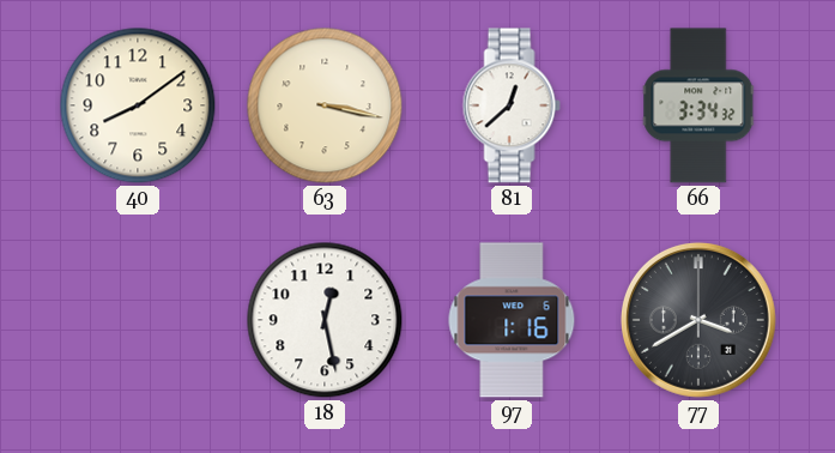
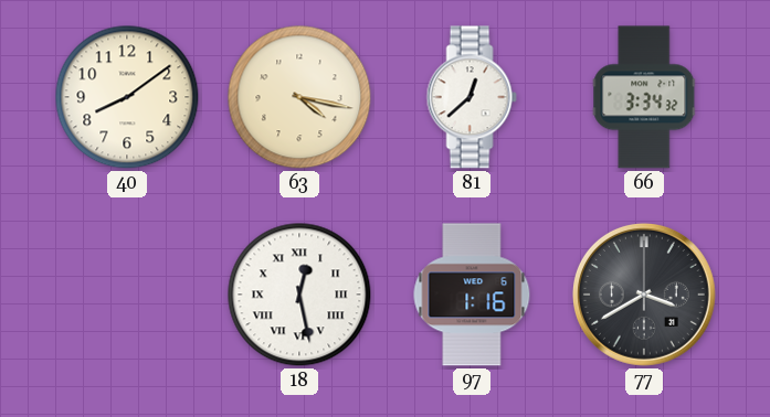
63: 3:17 -> 4:17 (299, 97)
18 numerals: Arabic -> Roman (299, 295)
